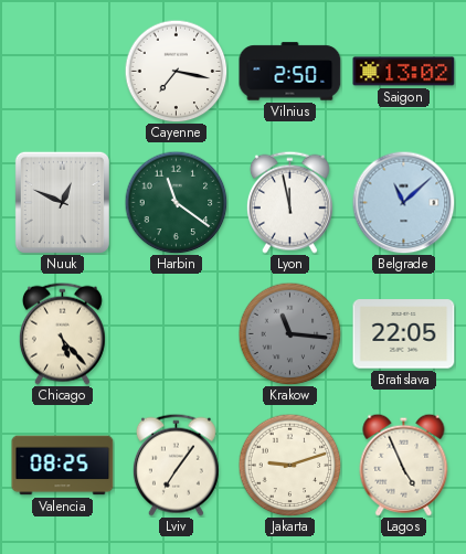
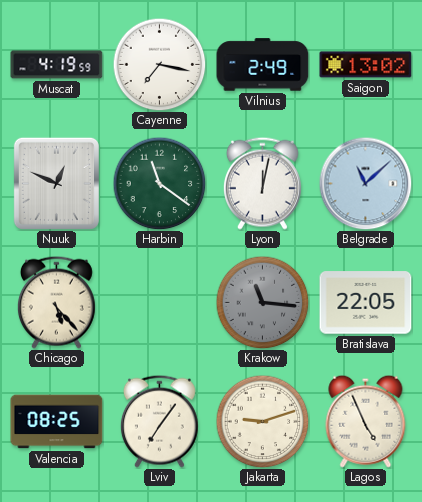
Muscat: none -> 4:19 (57, 65)
Vilnius: 2:50 -> 2:49 (263, 65)
Lyon: 11:58 -> 12:02 (262, 183)
